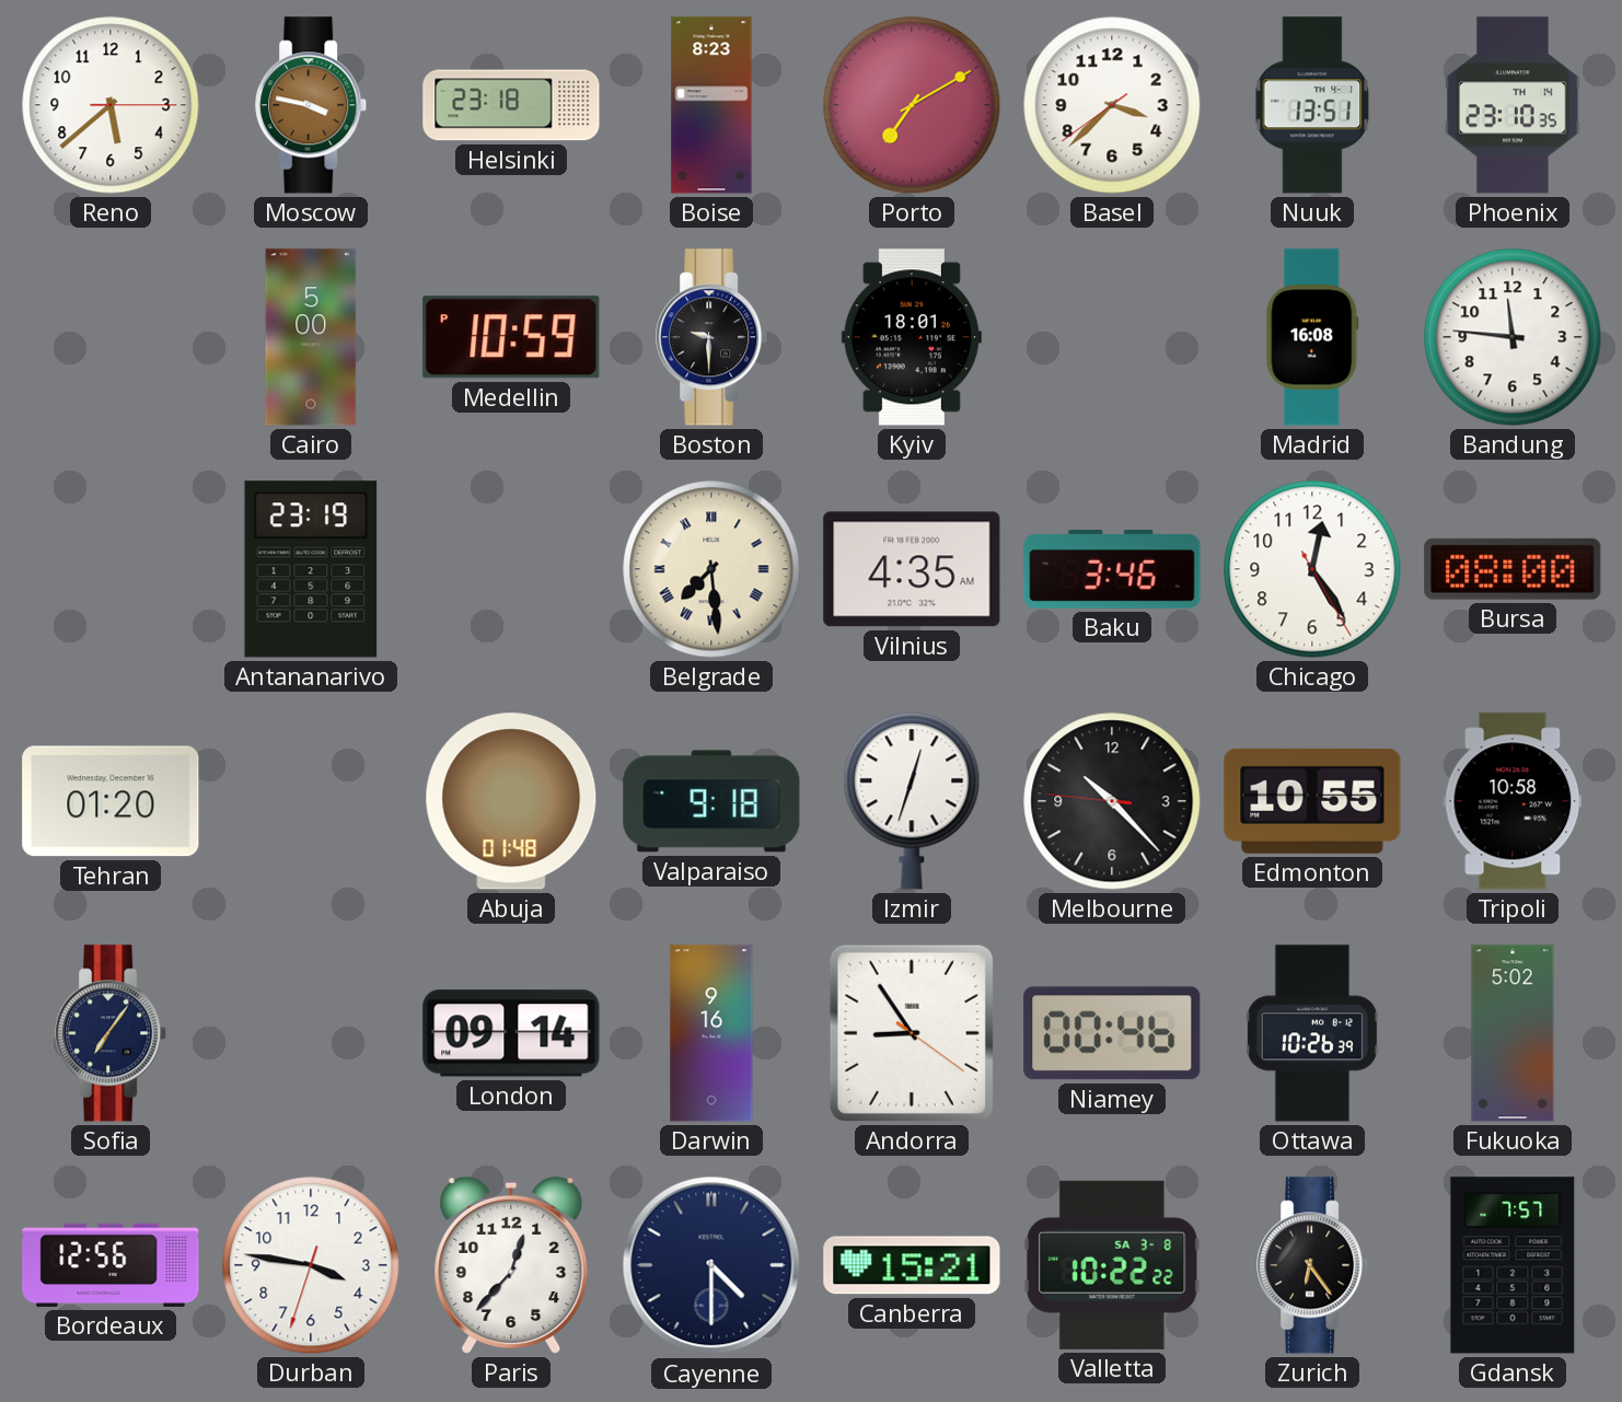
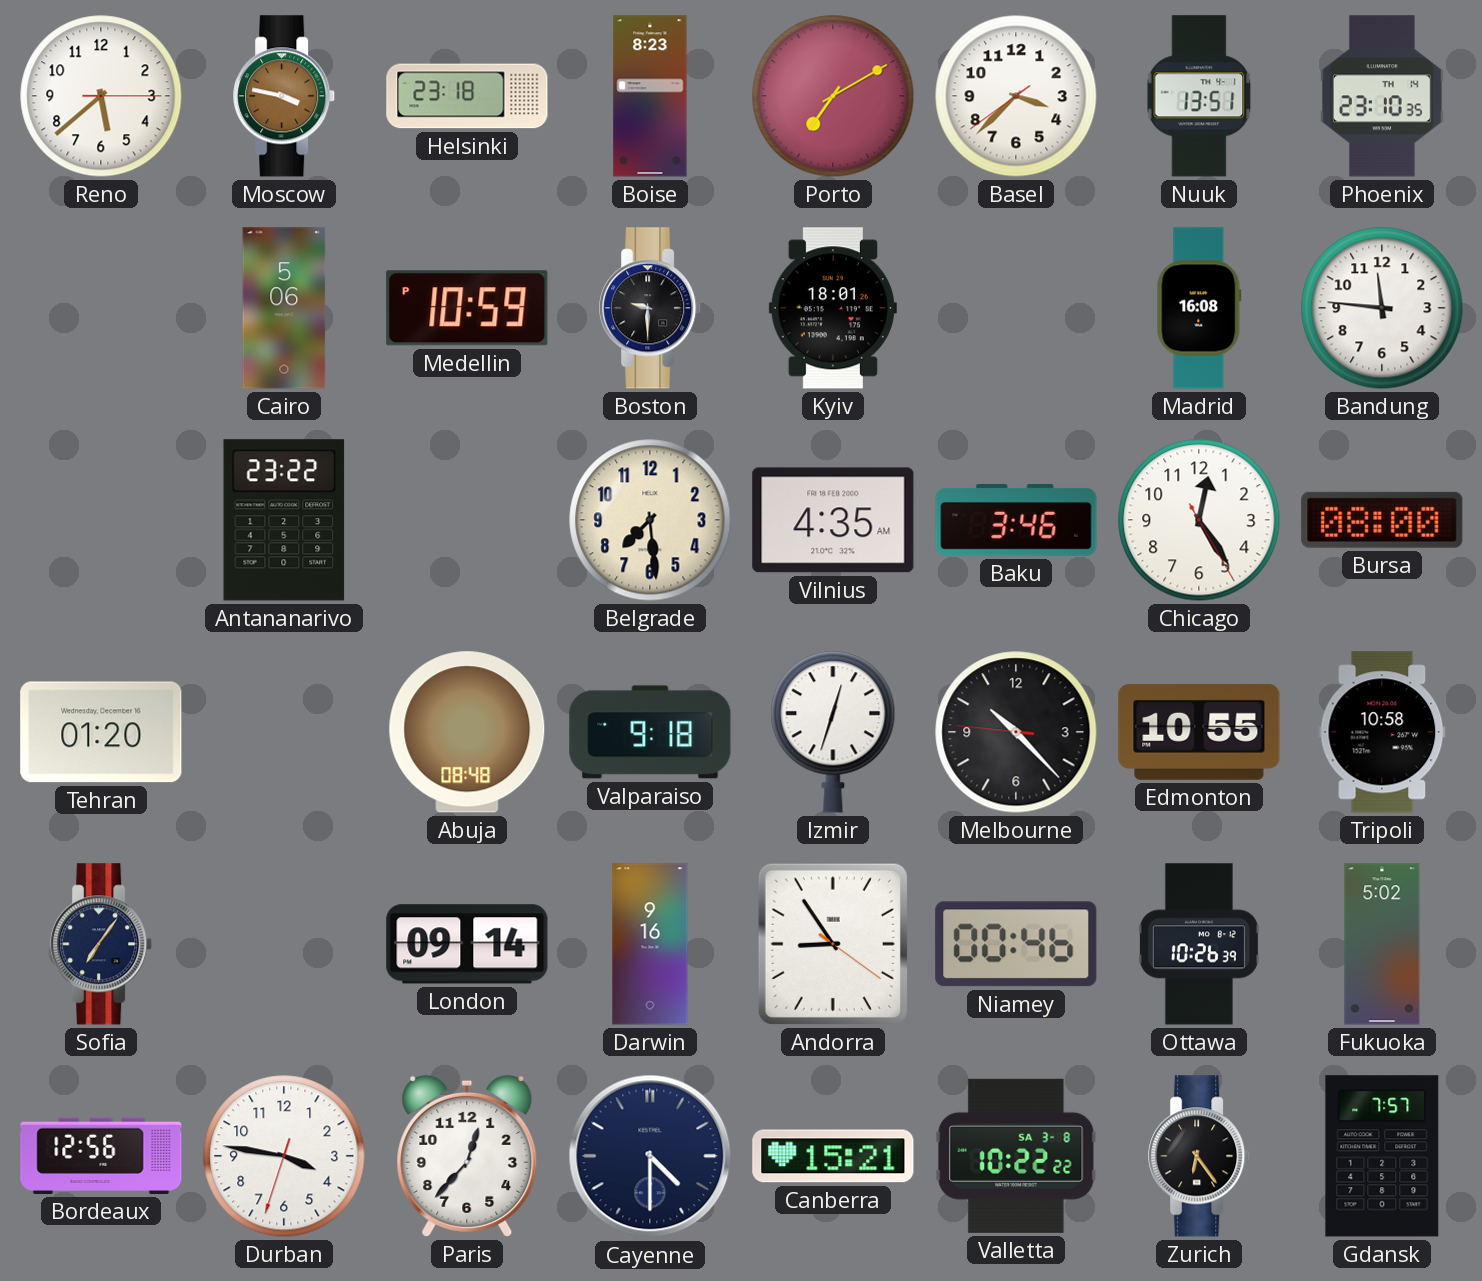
Cairo: 5:00 -> 5:06 (284, 308)
Antananarivo: 23:19 -> 23:22 (284, 520)
Belgrade numerals: Roman -> Arabic (650, 520)
Abuja: 01:48 -> 08:48 (467, 732)
